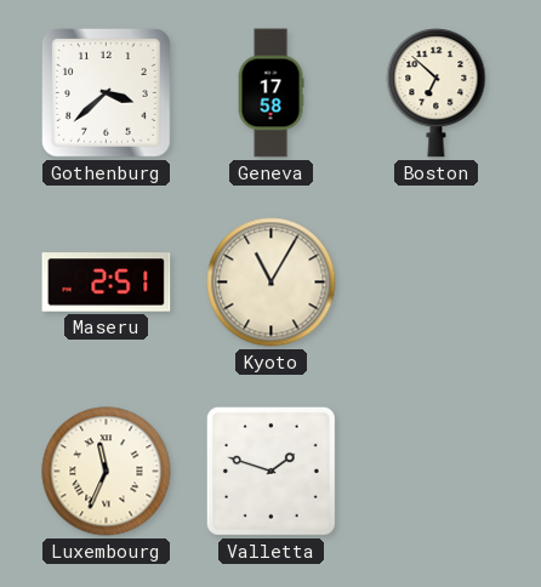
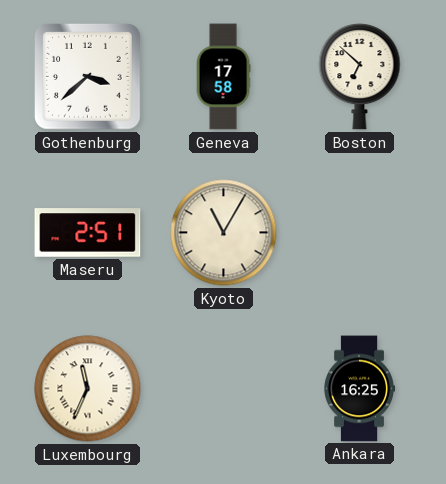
Valletta: 1:48 -> none (270, 471)
Ankara: none -> 16:25 (359, 389)
